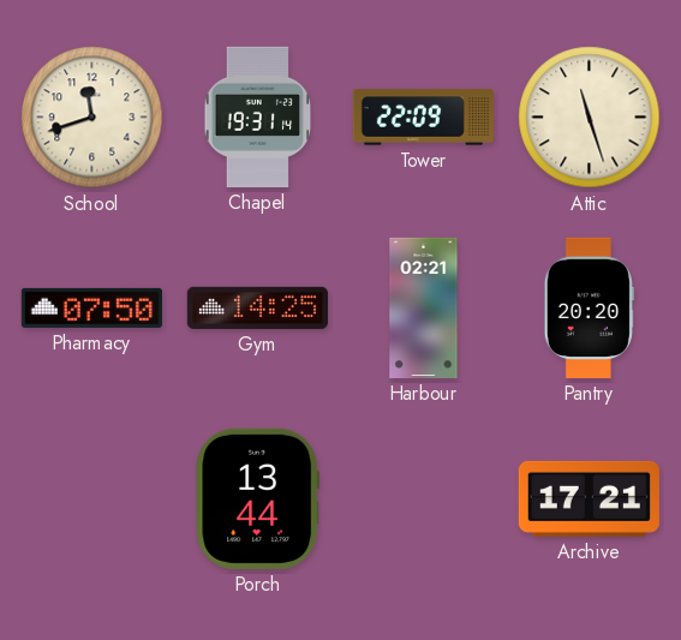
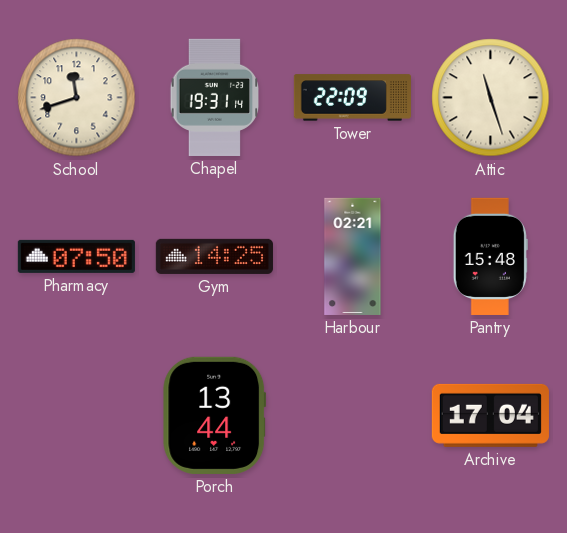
Pantry: 20:20 -> 15:48 (490, 256)
Archive: 17:21 -> 17:04 (490, 415)
